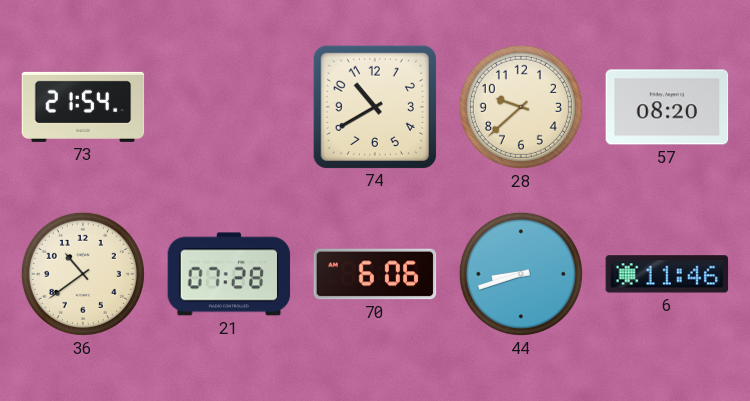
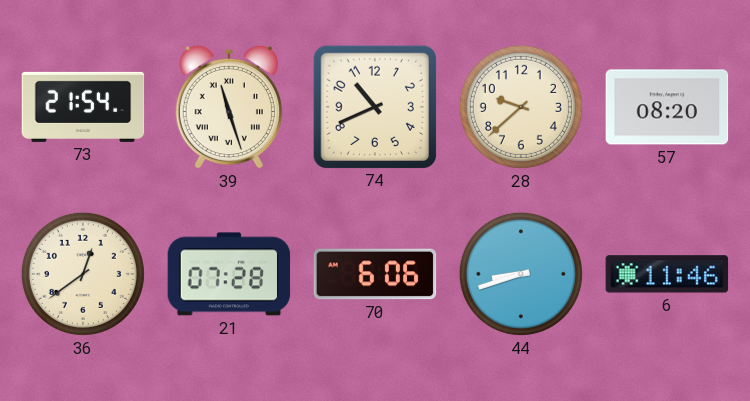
39: none -> 11:27 (229, 107)
74: 10:40 -> 10:41 (374, 106)
36: 10:39 -> 12:39 (83, 274)
